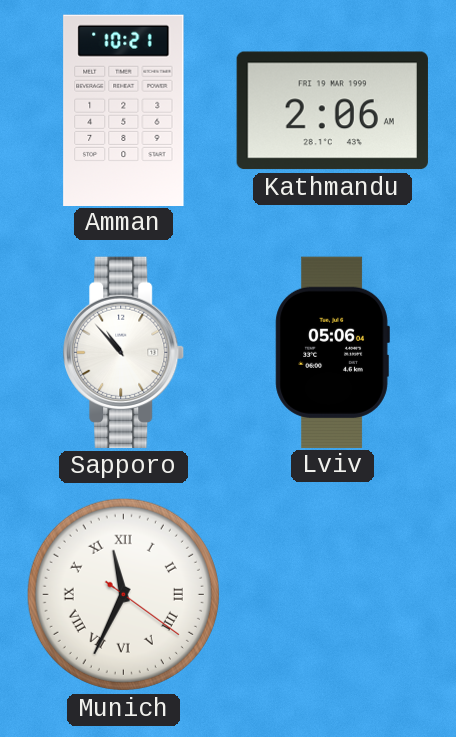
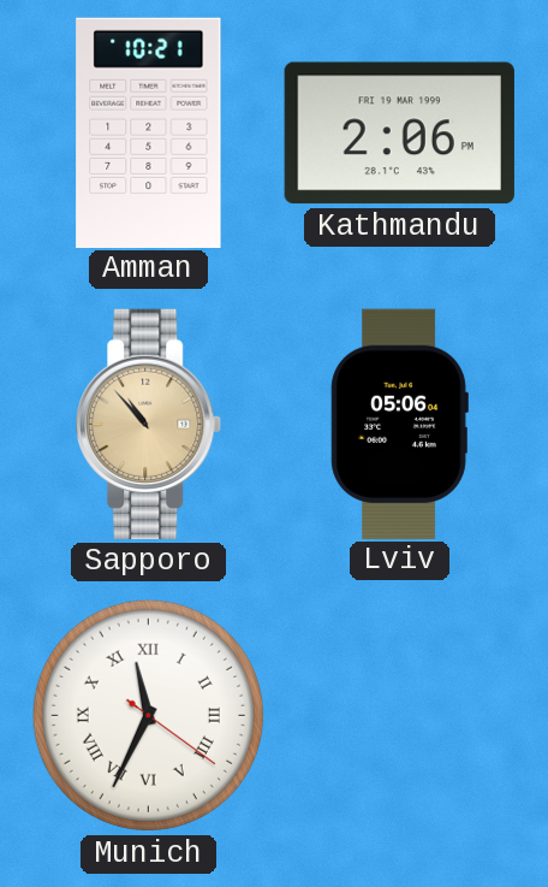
Kathmandu: 2:06 AM -> 2:06 PM (399, 134)
Sapporo dial: white -> champagne (149, 424)
